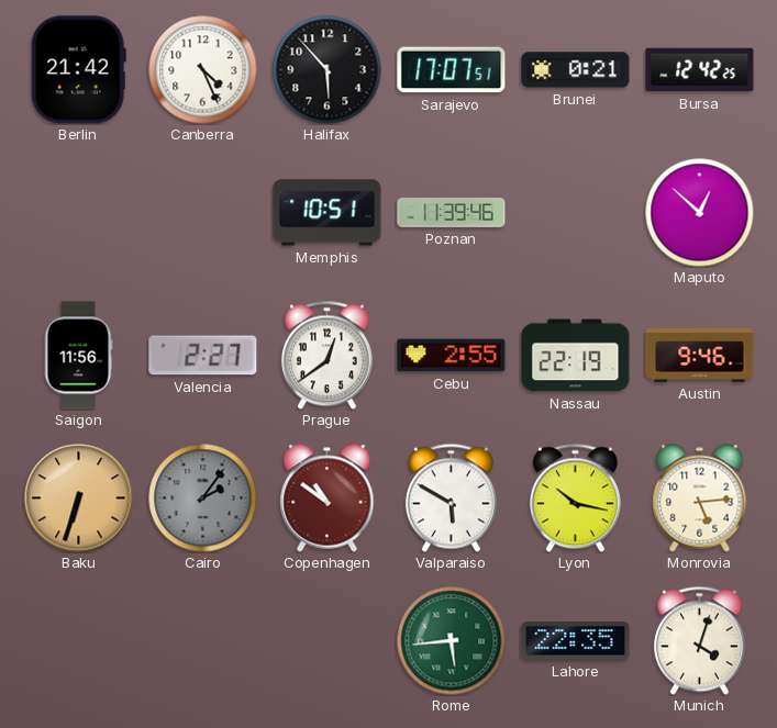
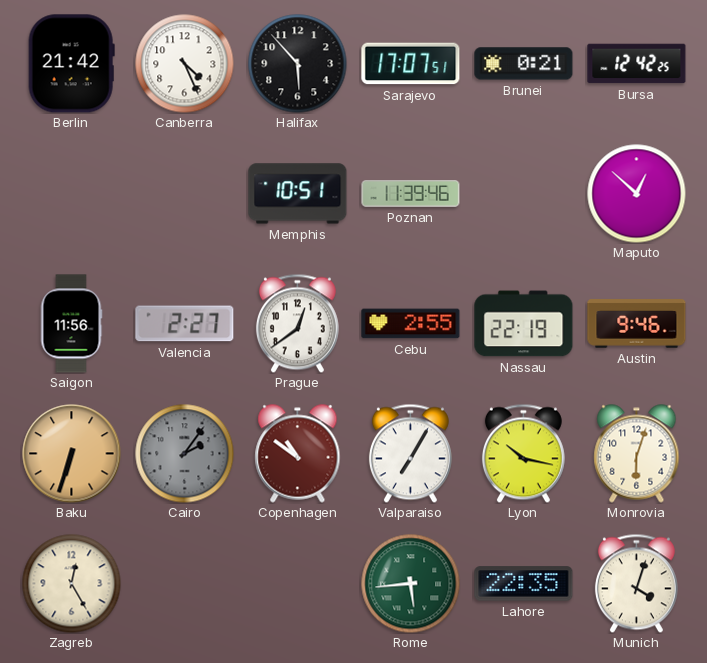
Valparaiso: 5:50 -> 7:05 (410, 453)
Monrovia: 5:14 -> 6:03 (637, 454)
Zagreb: none -> 12:25 (72, 584)
